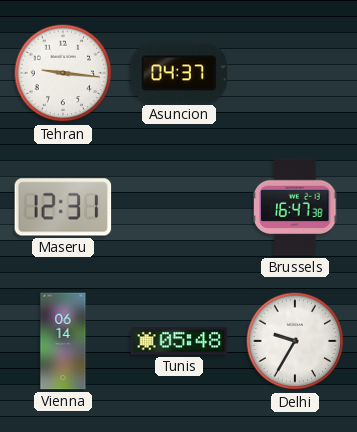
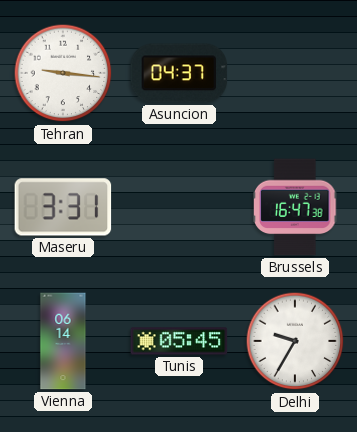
Maseru: 12:31 -> 3:31 (63, 207)
Tunis: 05:48 -> 05:45 (179, 341)
